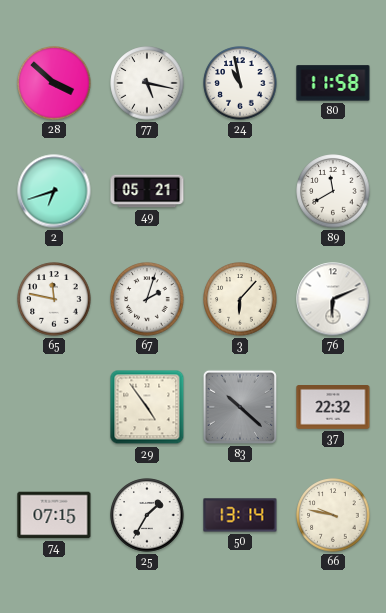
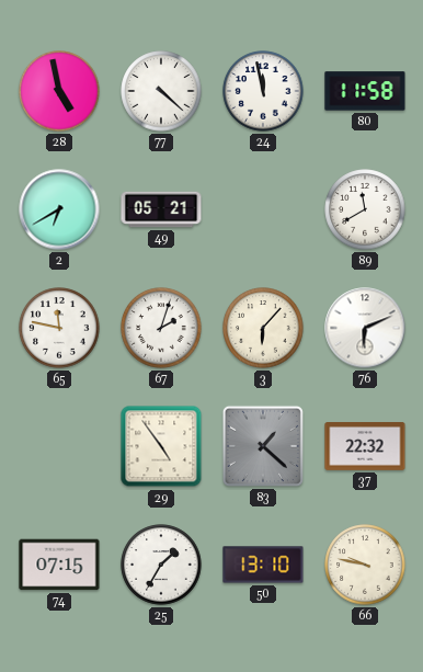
28: 3:52 -> 4:58 (59, 91)
77: 5:17 -> 4:22 (161, 91)
24: 10:58 -> 11:58 (263, 91)
2: 6:42 -> 6:40 (59, 209)
83: 10:22 -> 1:22 (263, 446)
50: 13:14 -> 13:10 (263, 565)
